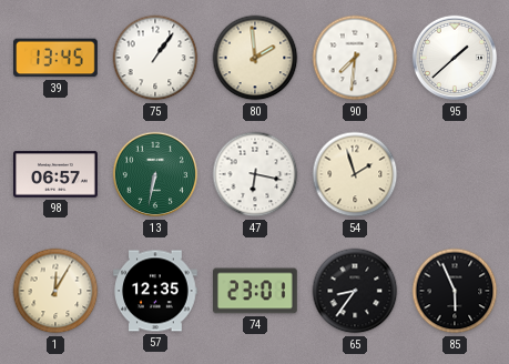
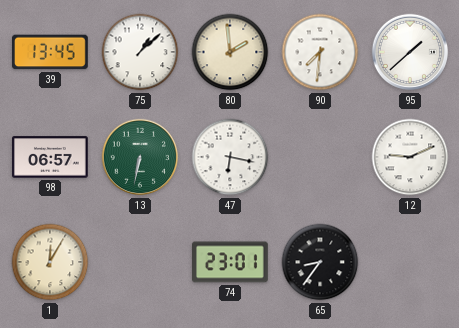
75: 1:06 -> 1:08 (140, 52)
54: 1:57 -> none (355, 174)
12: none -> 9:11 (410, 157)
57: 12:35 -> none (155, 291)
85: 5:56 -> none (455, 291)
